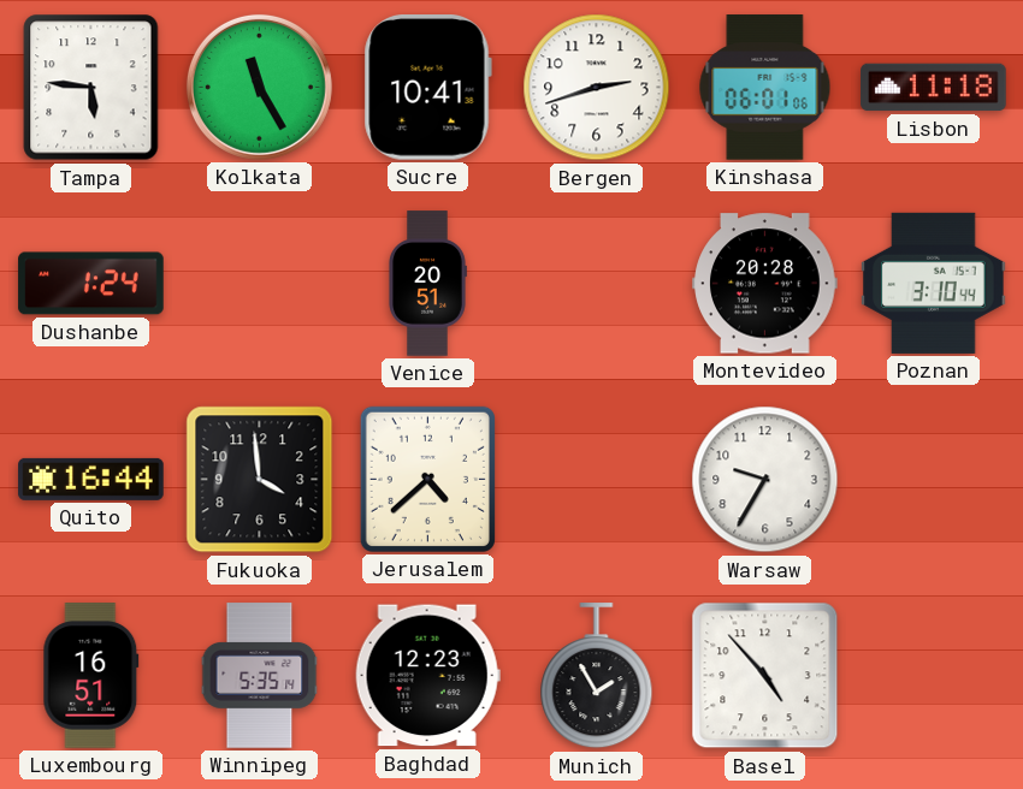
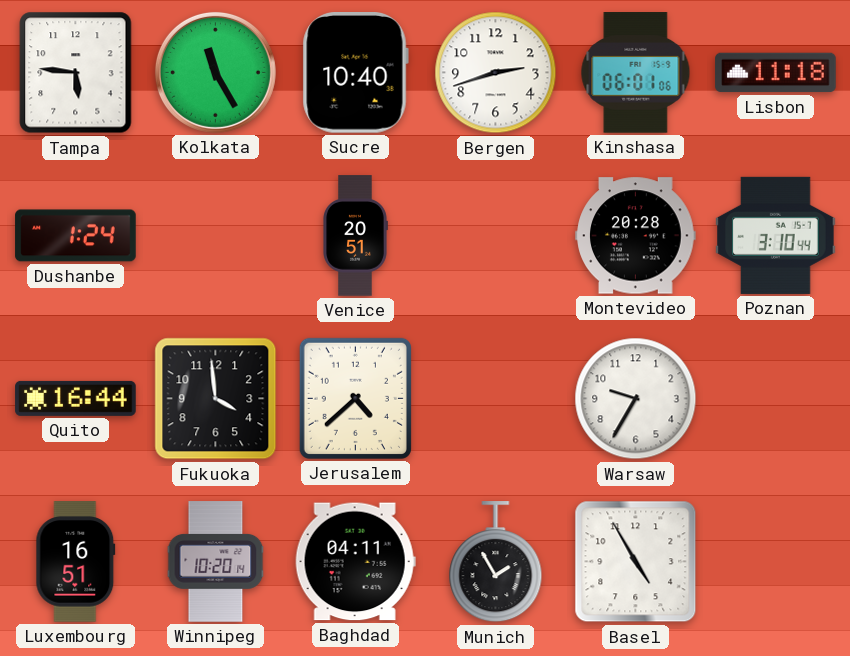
Sucre: 10:41 -> 10:40 (355, 73)
Winnipeg: 5:35 -> 10:20 (216, 562)
Baghdad: 12:23 -> 04:11 (355, 562)
Basel: 4:53 -> 4:55 (636, 562)
